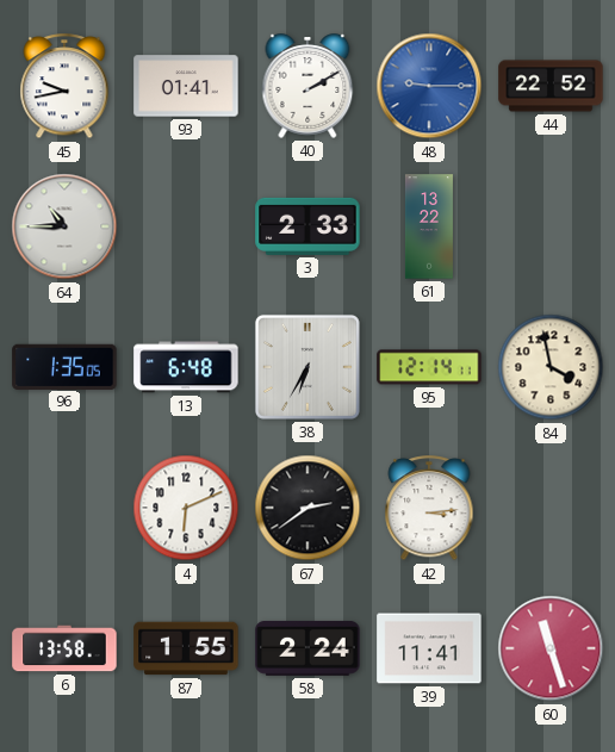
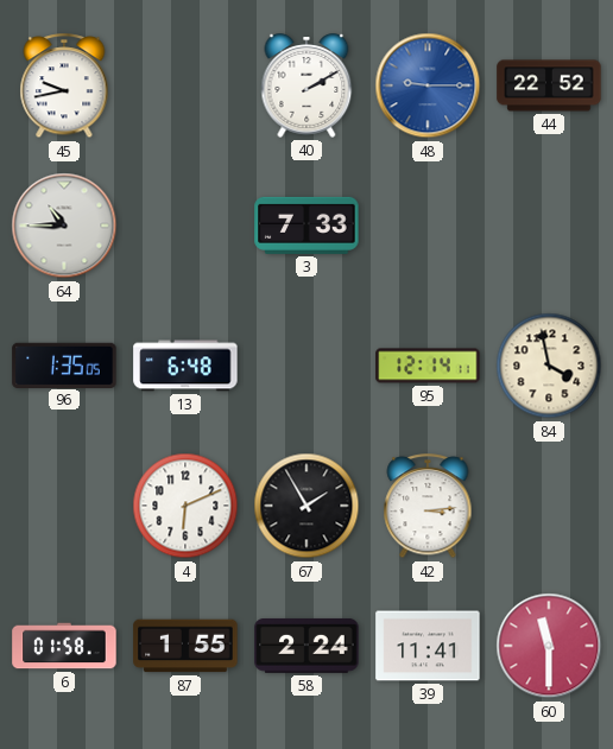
93: 01:41 -> none (186, 86)
3: 2:33 -> 7:33 (306, 226)
61: 13:22 -> none (429, 226)
38: 6:35 -> none (307, 367)
67: 2:39 -> 1:55 (306, 506)
6: 13:58 -> 01:58 (64, 646)
60: 11:27 -> 11:30 (549, 646)
